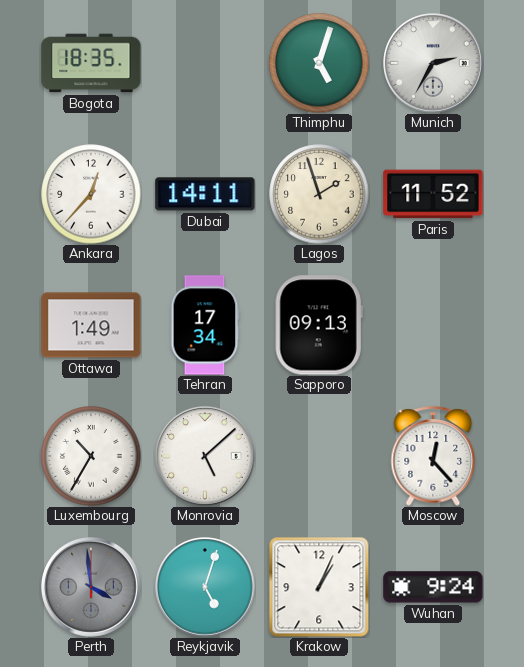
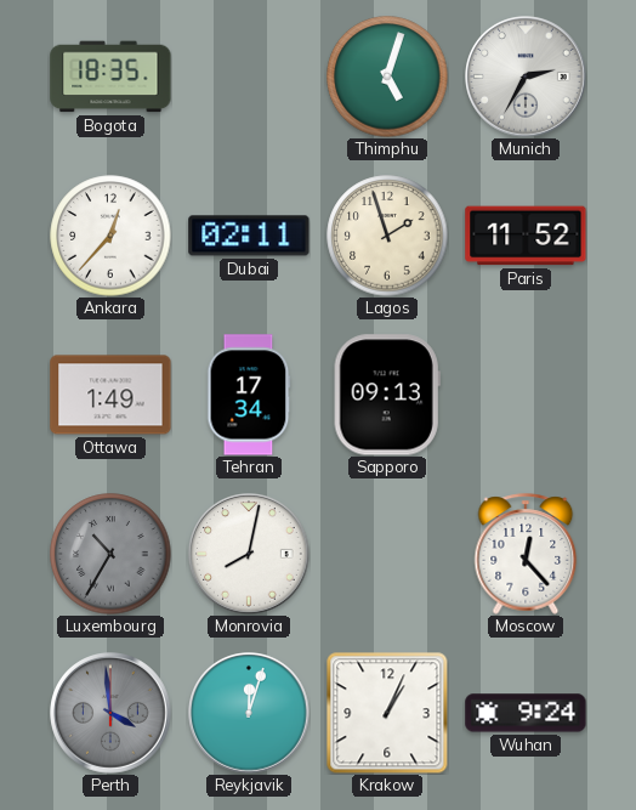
Dubai: 14:11 -> 02:11 (249, 236)
Luxembourg dial: white -> grey (110, 554)
Monrovia: 5:08 -> 8:02 (250, 555)
Reykjavik: 5:03 -> 12:03 (250, 714)
